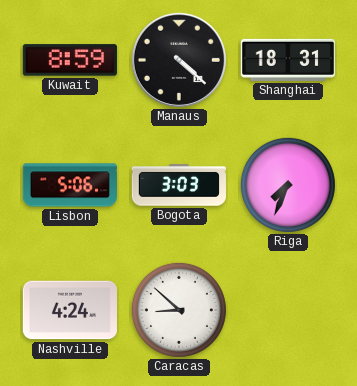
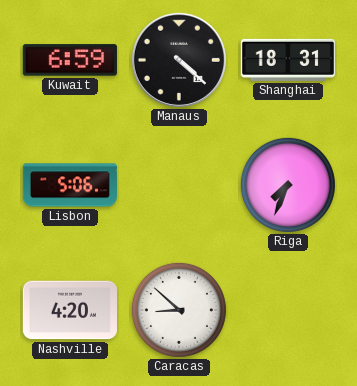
Kuwait: 8:59 -> 6:59 (70, 60)
Bogota: 3:03 -> none (178, 185)
Nashville: 4:24 -> 4:20 (69, 310)
